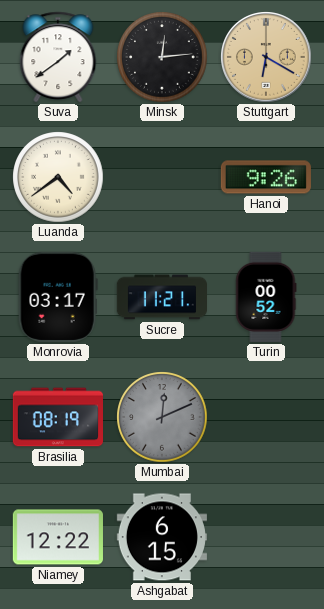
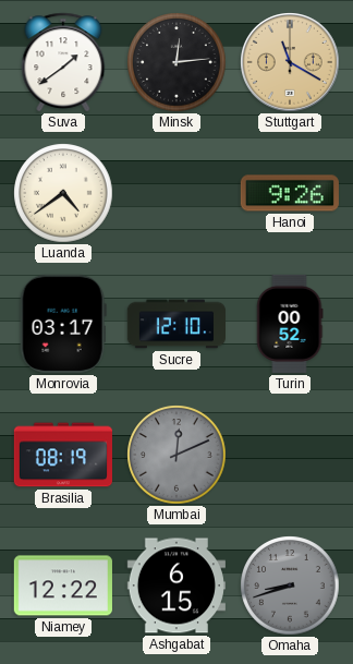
Stuttgart: 6:20 -> 11:20 (291, 63)
Sucre: 11:21 -> 12:10 (175, 324)
Omaha: none -> 8:42 (290, 585)
